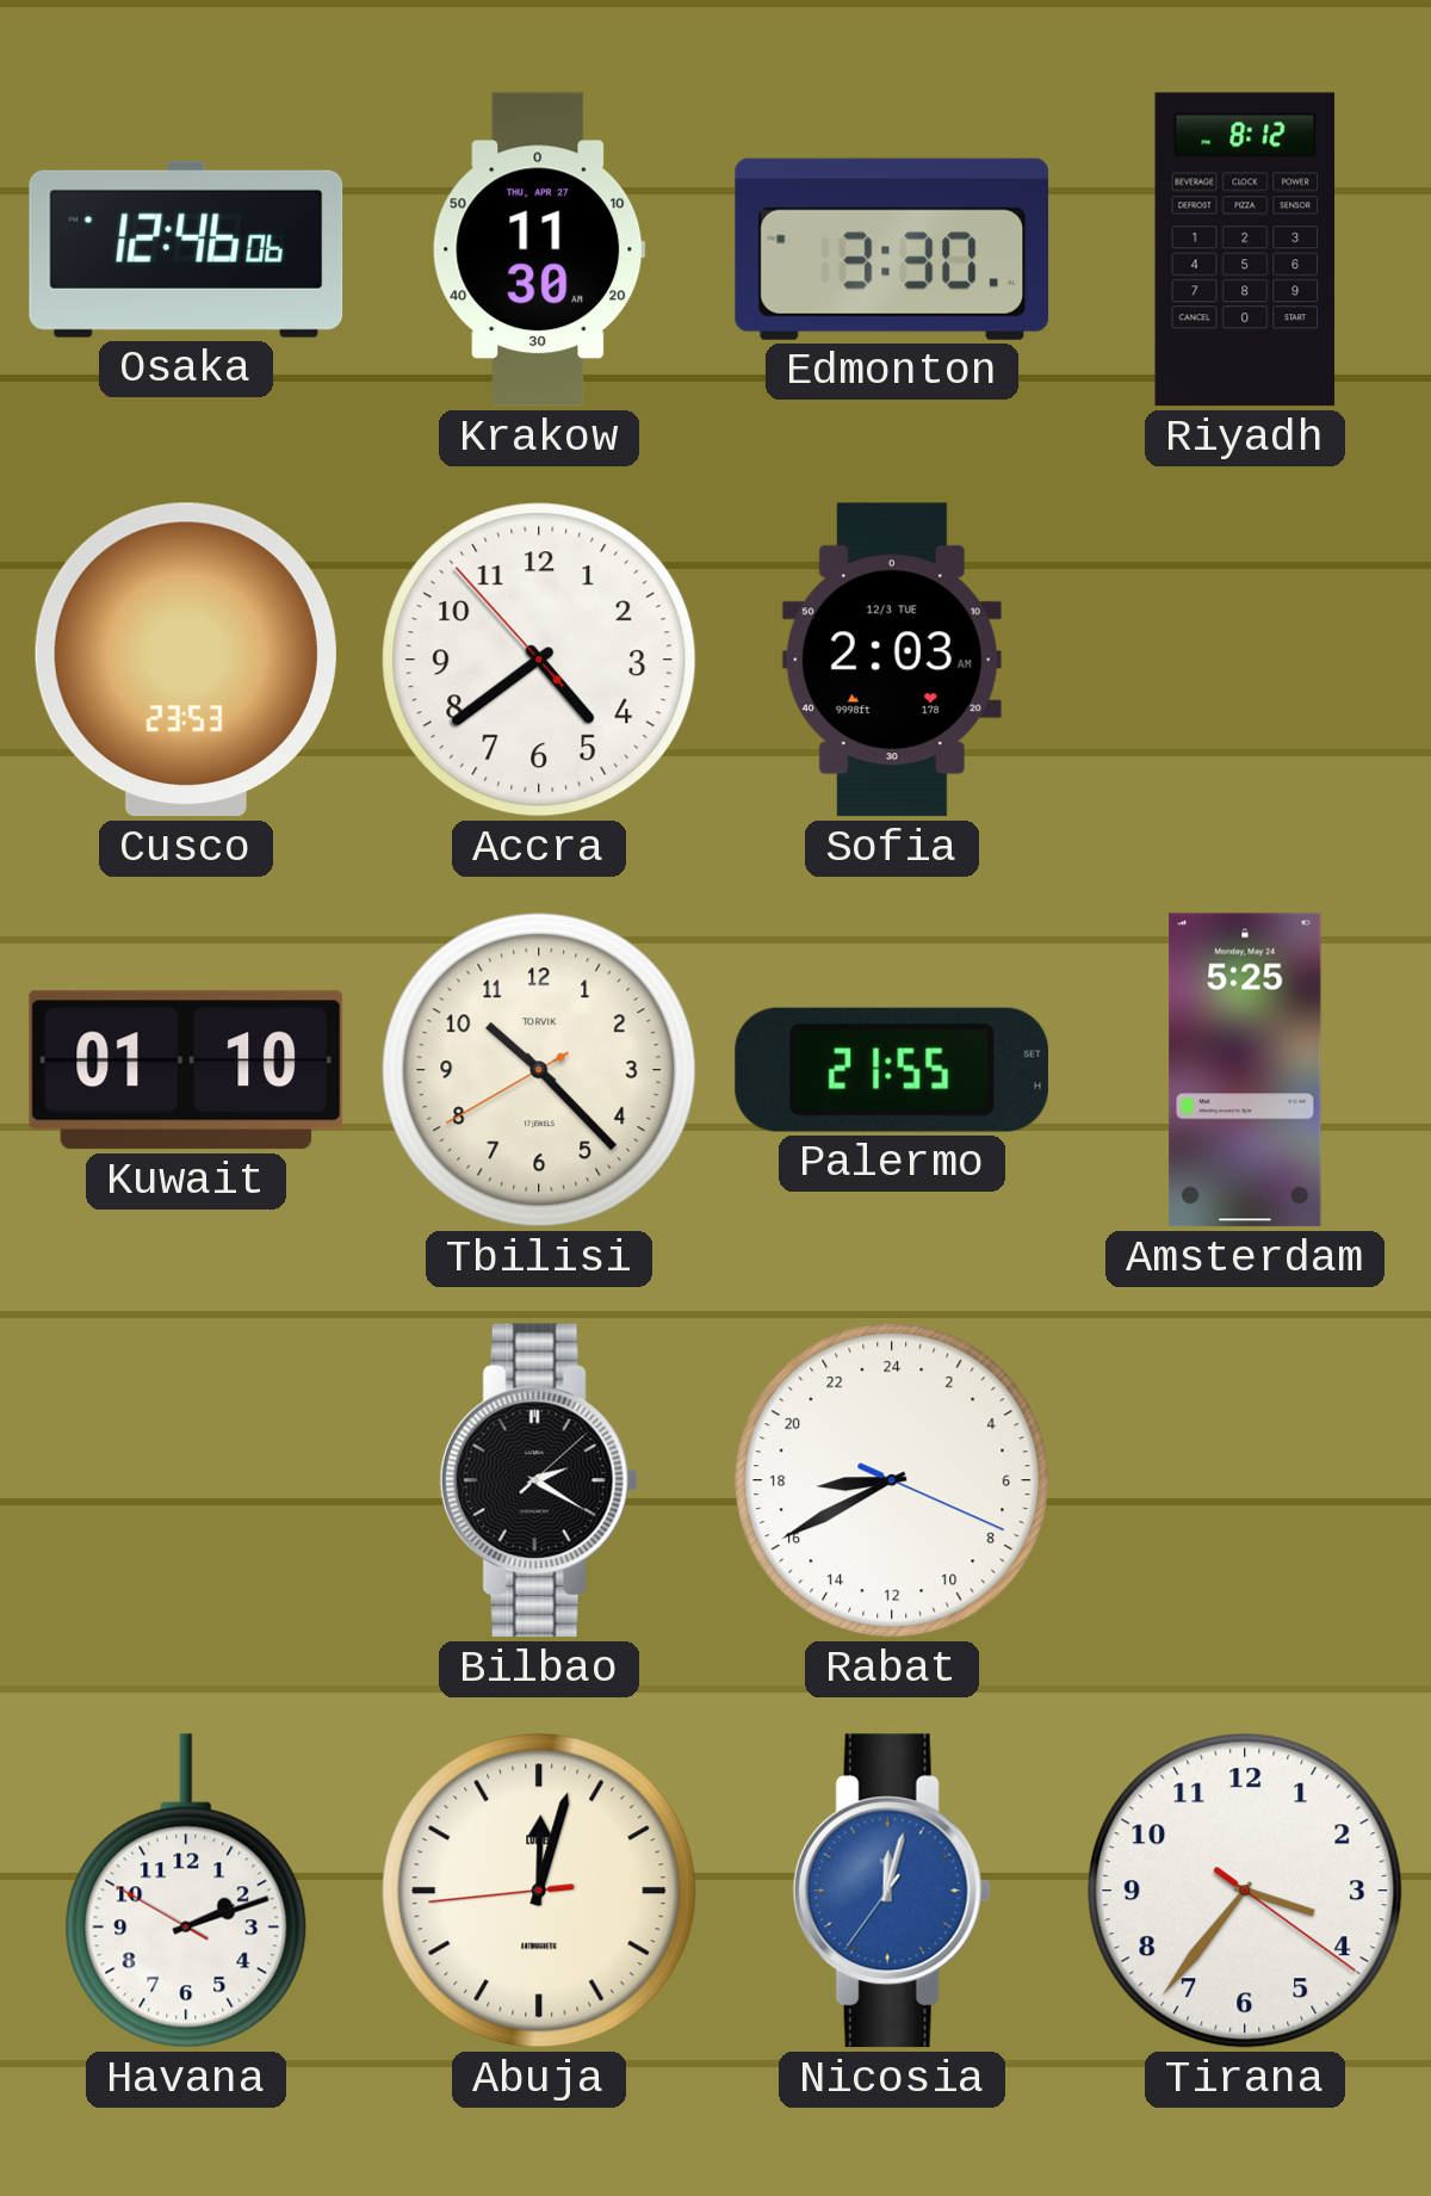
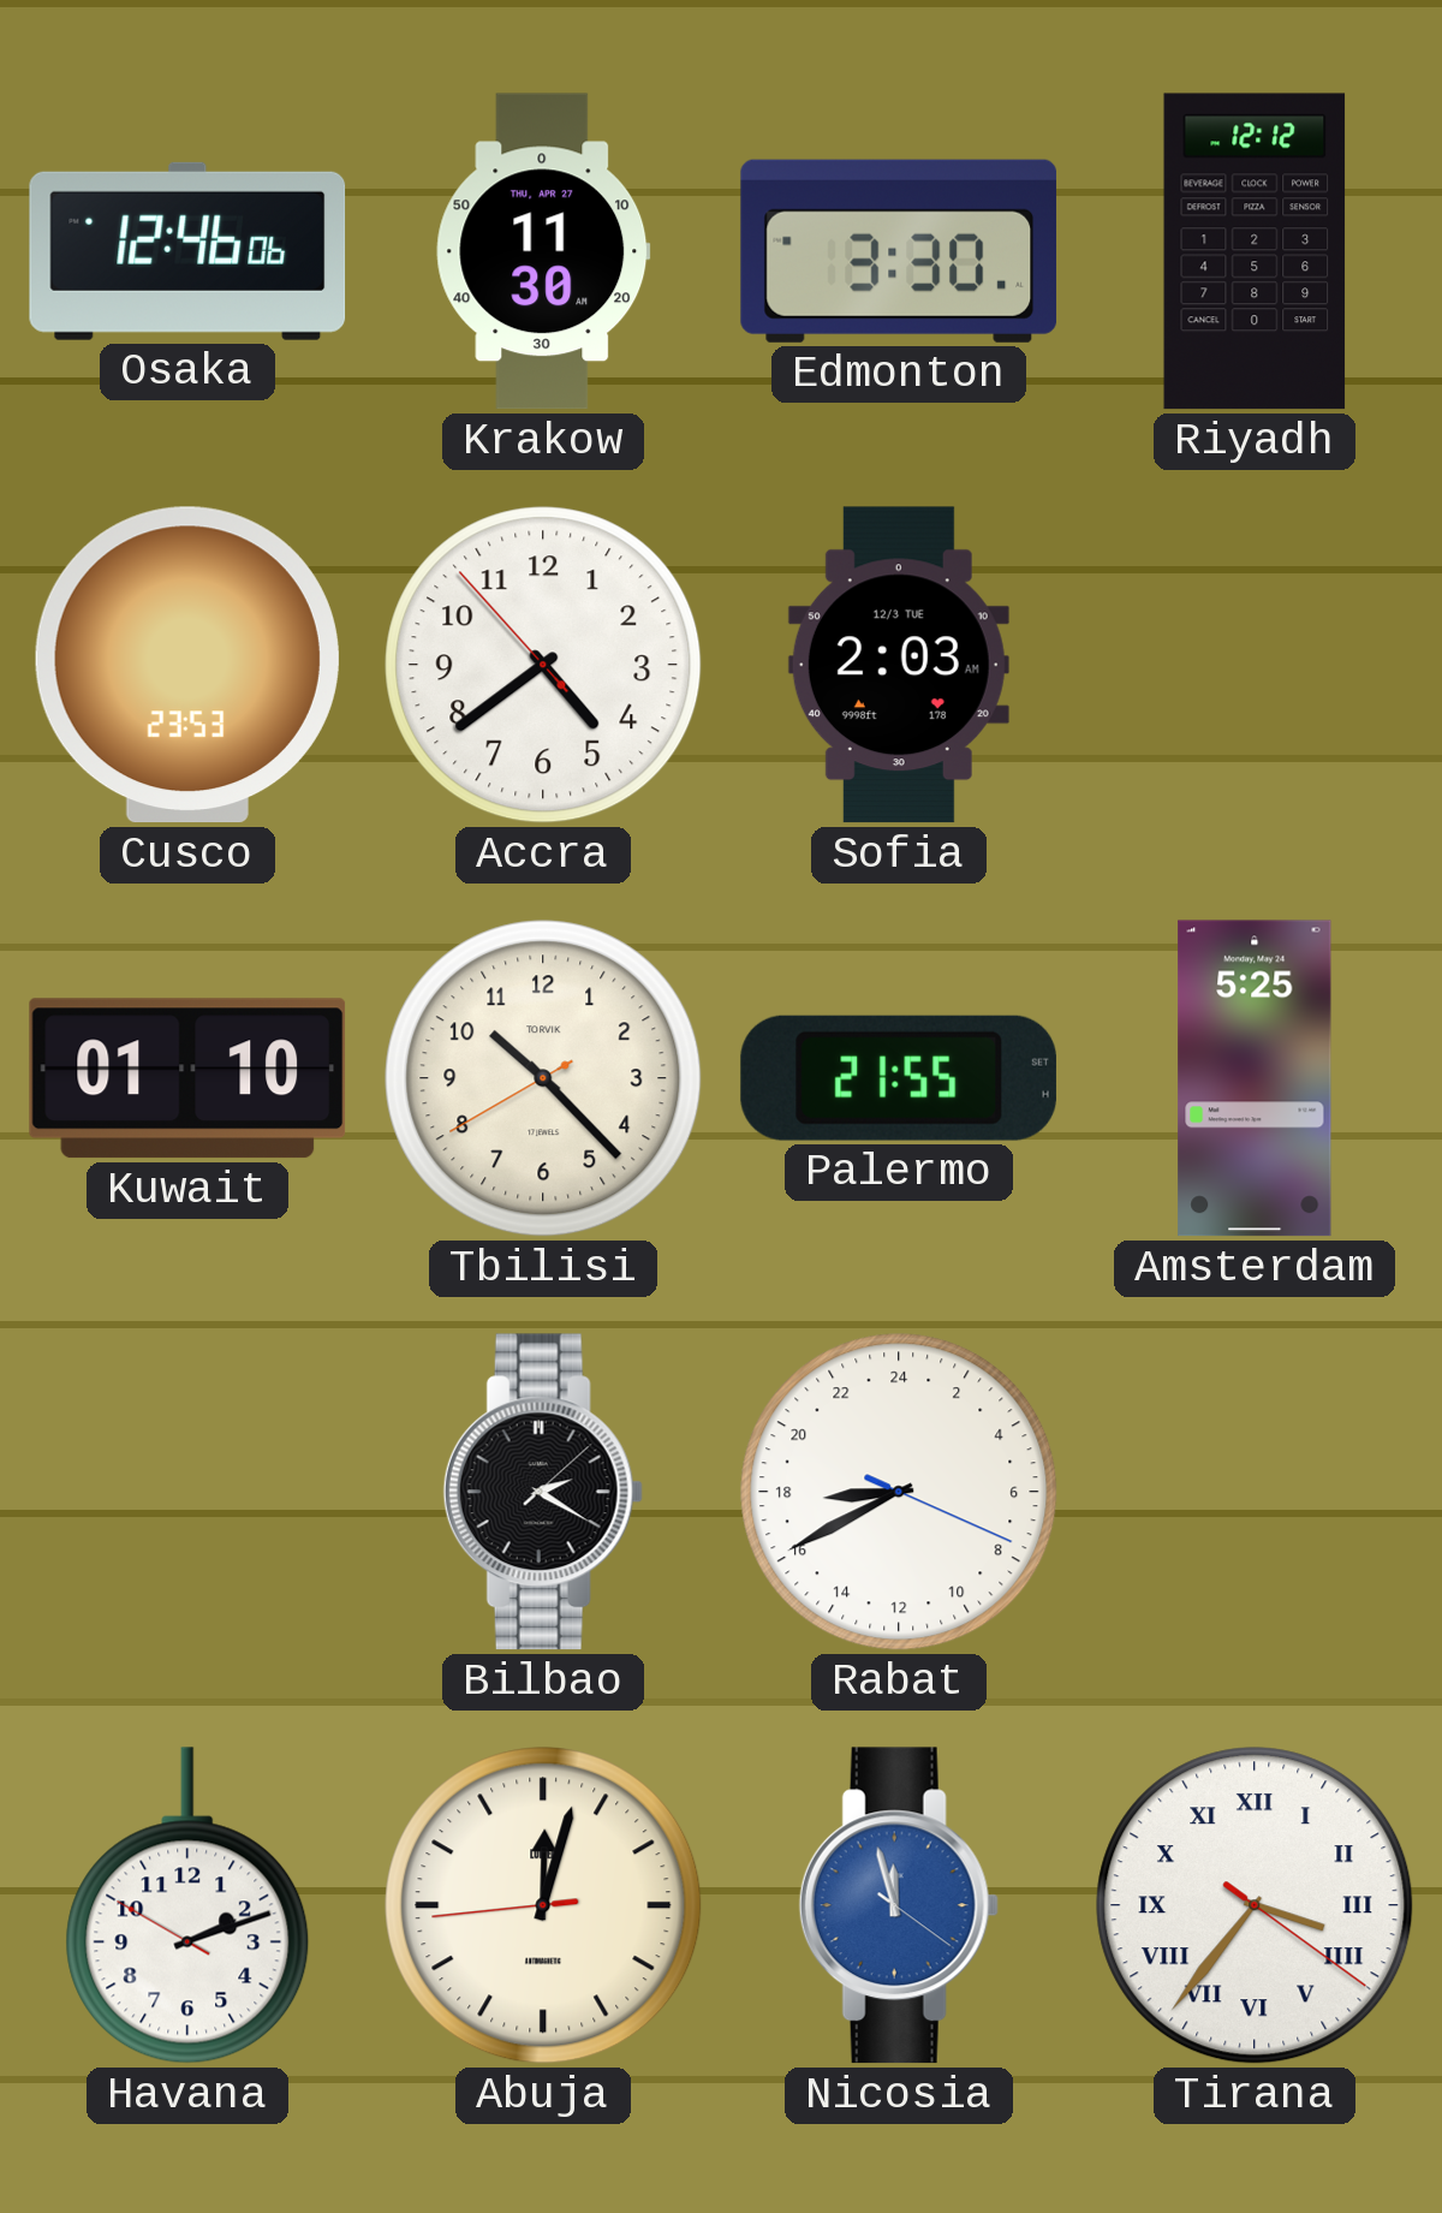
Riyadh: 8:12 -> 12:12 (1255, 251)
Nicosia: 12:02 -> 11:57 (899, 1905)
Tirana numerals: Arabic -> Roman (1255, 1905)
